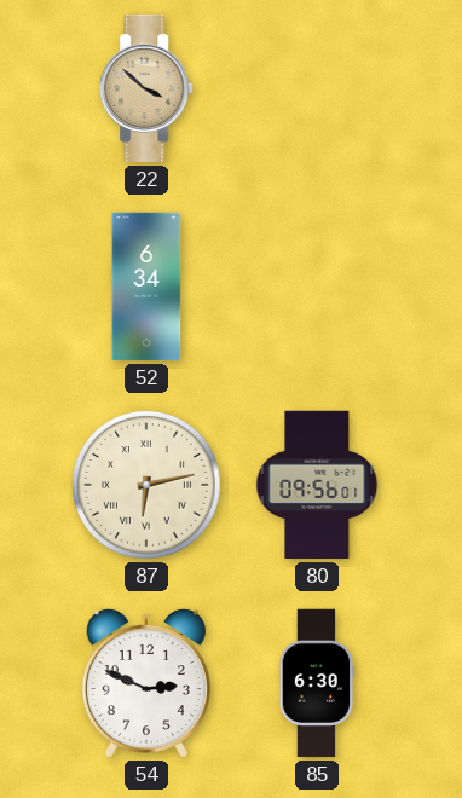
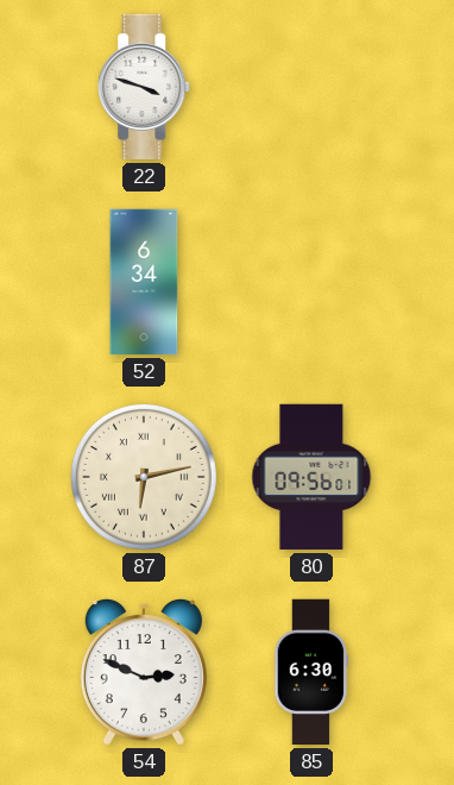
22: 3:52 -> 3:48 (145, 87)
22 dial: champagne -> white (145, 87)
